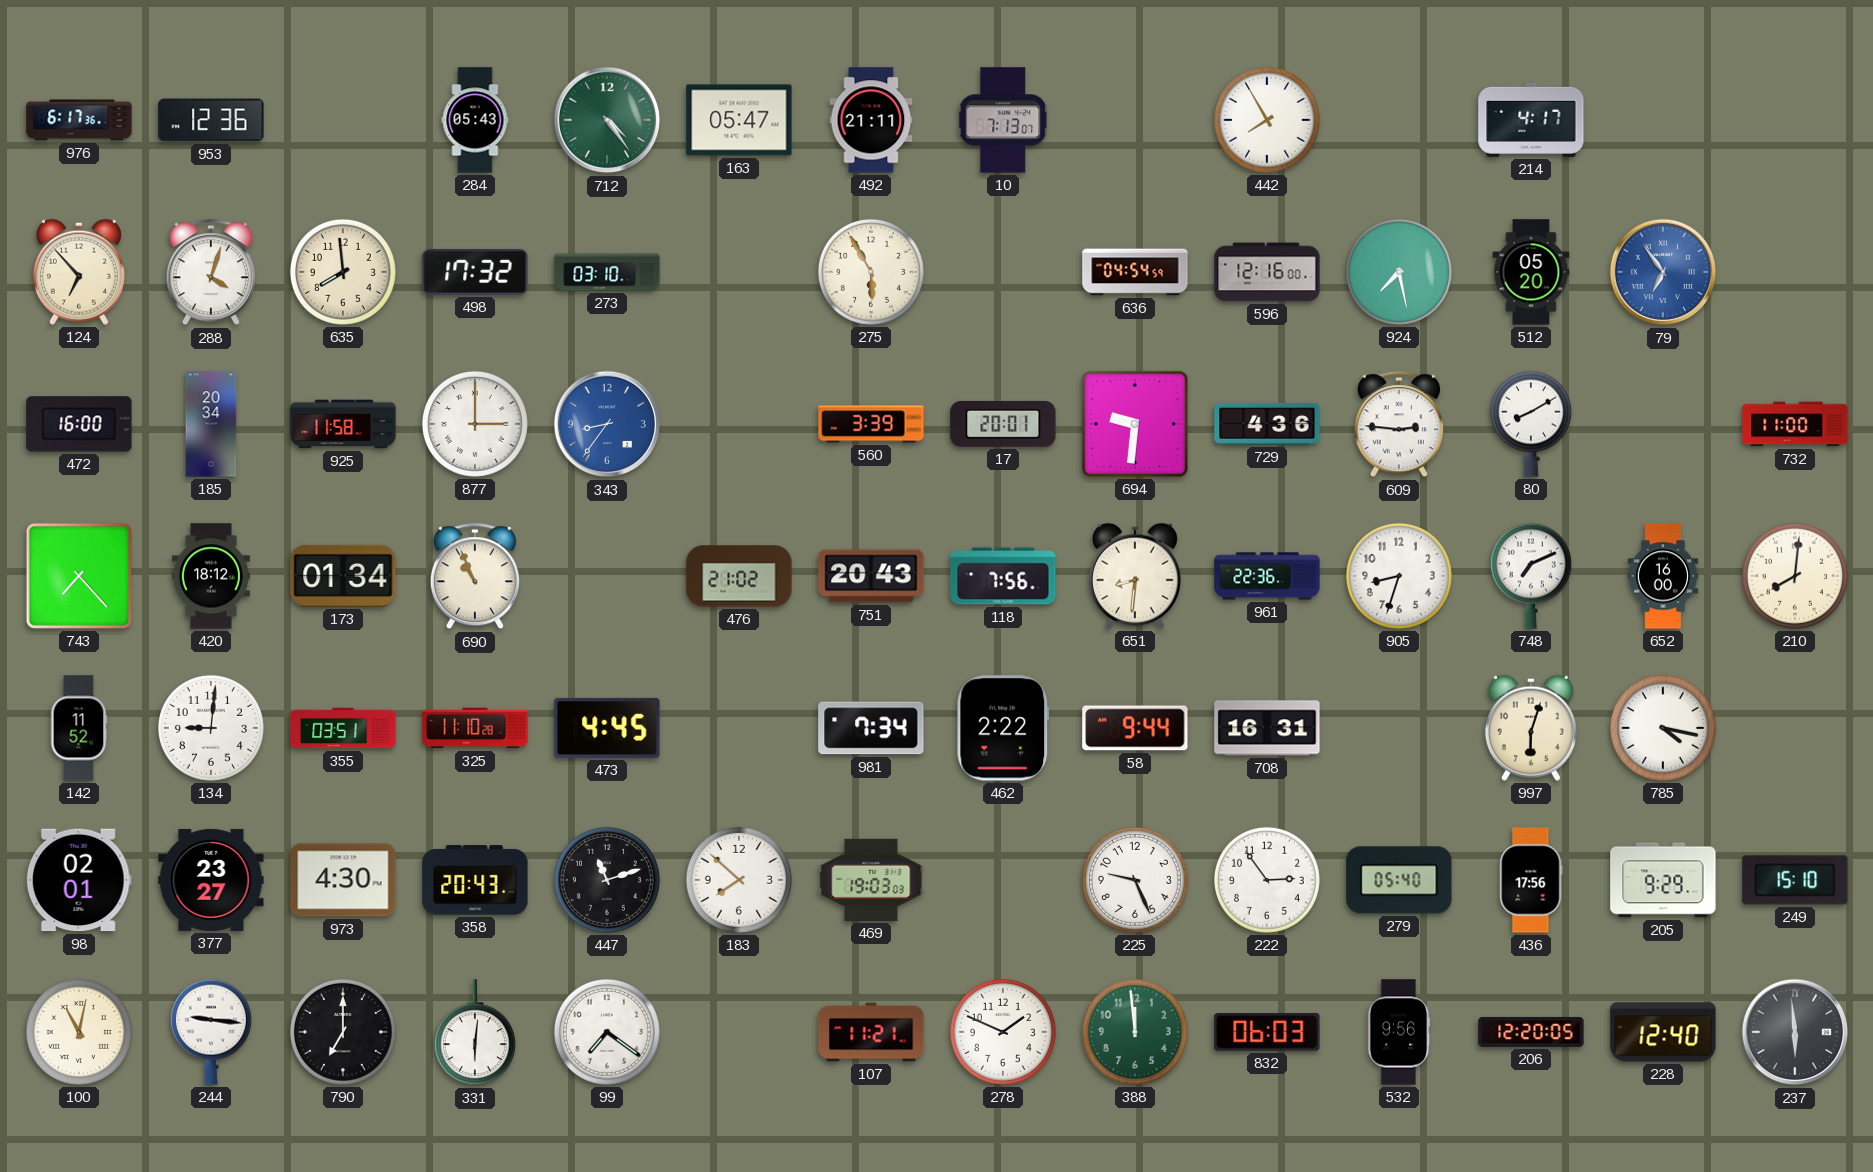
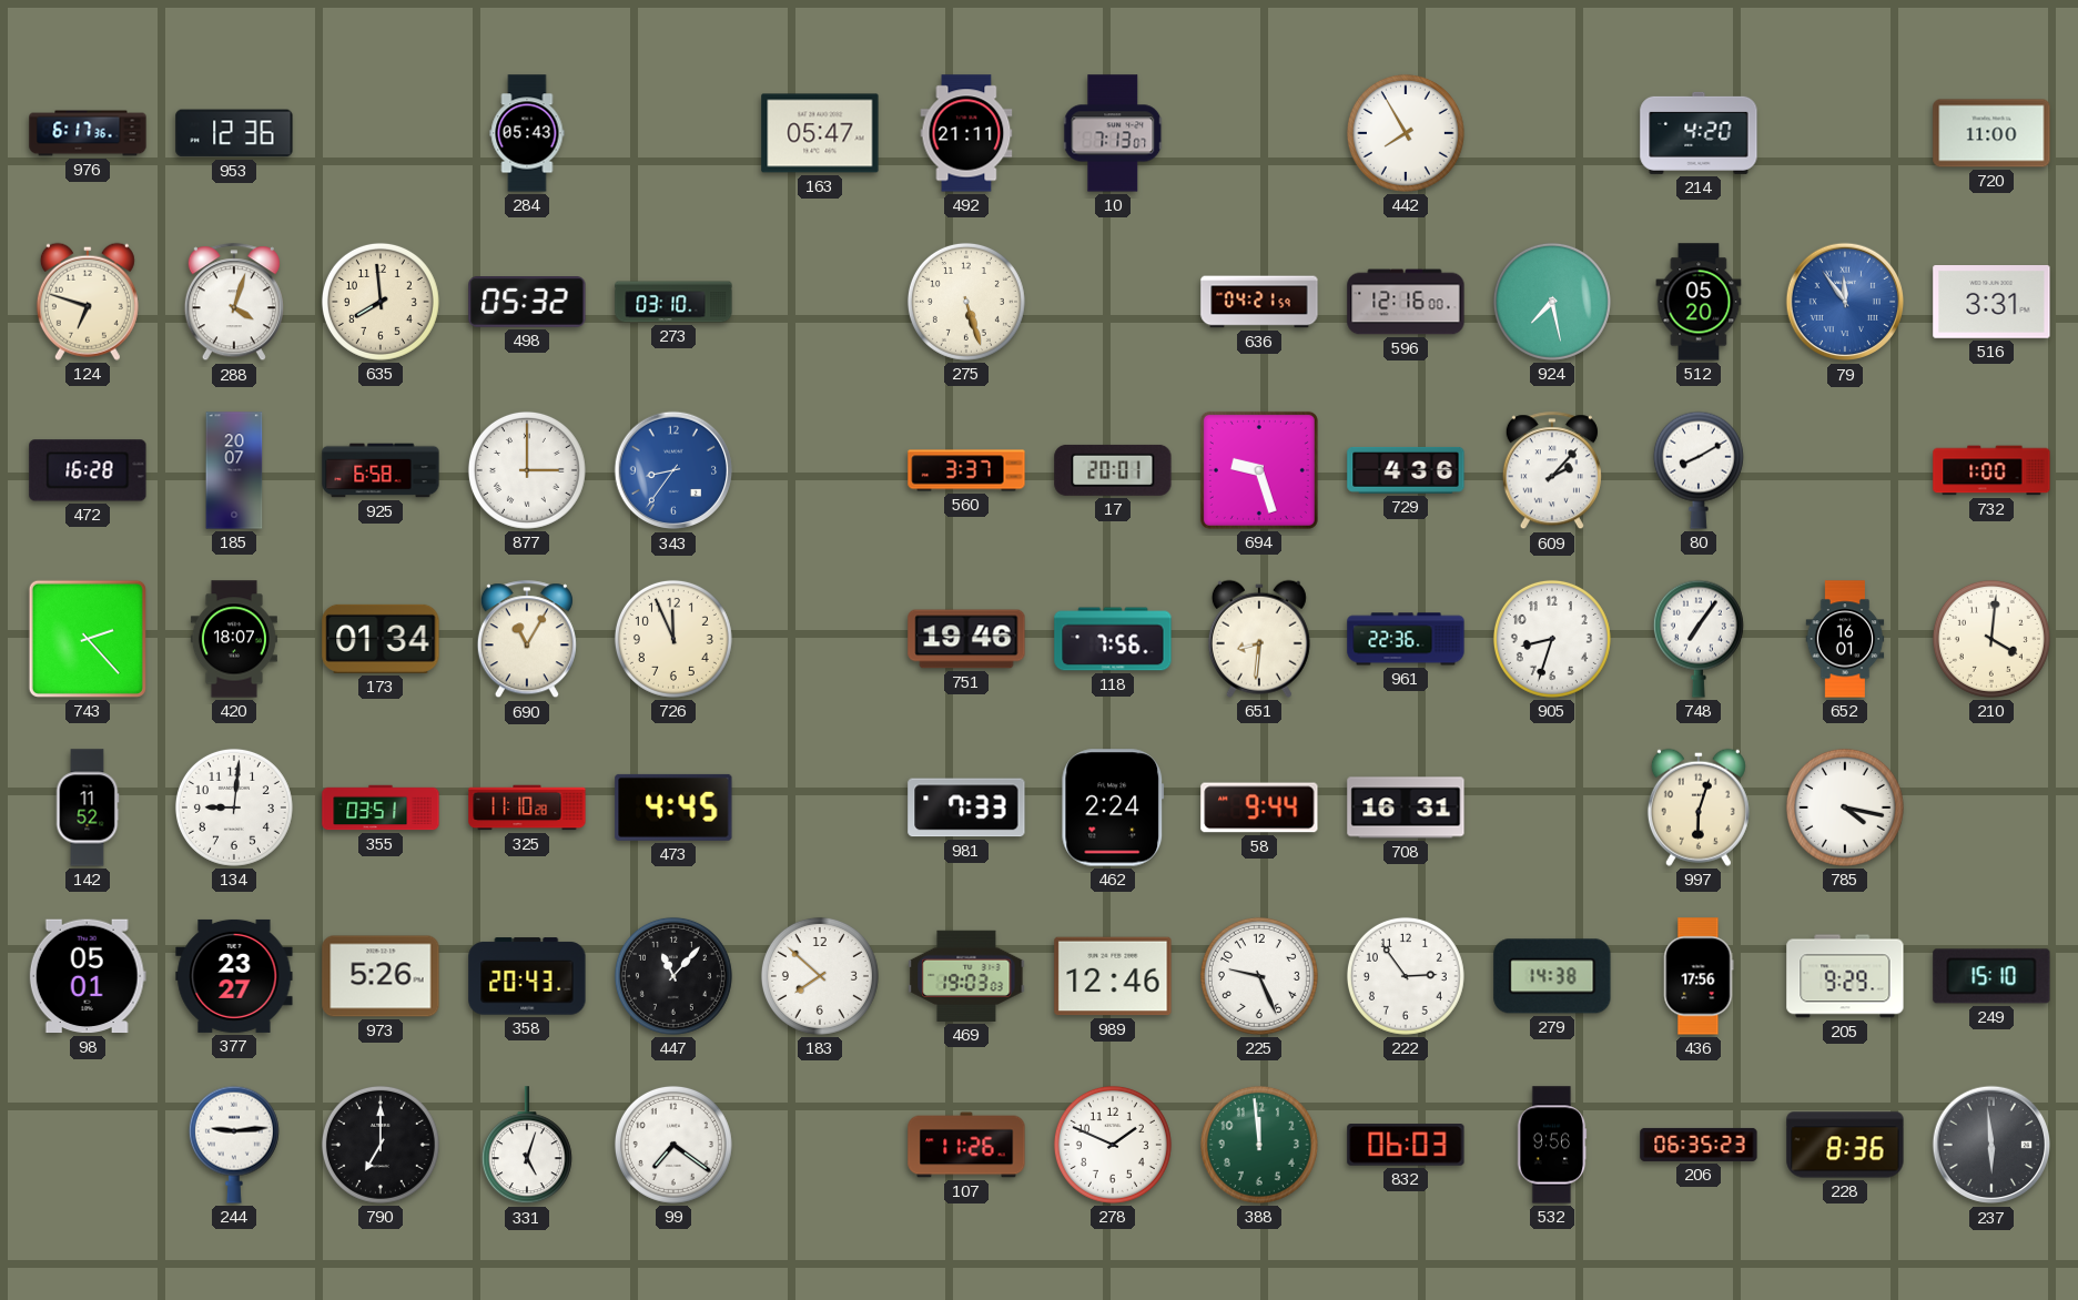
712: 4:24 -> none (607, 120)
214: 4:17 -> 4:20 (1699, 133)
720: none -> 11:00 (1991, 133)
124: 6:53 -> 6:48 (88, 302)
498: 17:32 -> 05:32 (527, 303)
275: 5:55 -> 5:27 (966, 302)
636: 04:54 -> 04:21 (1259, 302)
79: 6:54 -> 11:54 (1845, 302)
516: none -> 3:31 (1991, 303)
472: 16:00 -> 16:28 (88, 470)
185: 20:34 -> 20:07 (234, 470)
925: 11:58 -> 6:58 (381, 470)
560: 3:39 -> 3:37 (966, 470)
694: 9:31 -> 9:27 (1259, 470)
609: 2:46 -> 2:07 (1552, 471)
732: 11:00 -> 1:00 (1991, 470)
743: 7:23 -> 2:23 (88, 639)
420: 18:12 -> 18:07 (234, 639)
690: 10:56 -> 11:05 (527, 640)
726: none -> 11:56 (673, 639)
476: 21:02 -> none (739, 576)
751: 20:43 -> 19:46 (966, 639)
748: 7:11 -> 7:06 (1699, 639)
652: 16:00 -> 16:01 (1845, 639)
210: 8:01 -> 4:01 (1991, 639)
981: 7:34 -> 7:33 (966, 808)
462: 2:22 -> 2:24 (1113, 808)
98: 02:01 -> 05:01 (88, 976)
973: 4:30 -> 5:26 (381, 976)
447: 11:12 -> 11:07 (673, 976)
989: none -> 12:46 (1113, 976)
279: 05:40 -> 14:38 (1552, 976)
100: 11:02 -> none (79, 1032)
244: 9:16 -> 9:14 (234, 1145)
331: 6:01 -> 5:03 (527, 1146)
107: 11:21 -> 11:26 (966, 1145)
206: 12:20 -> 06:35 (1699, 1145)
228: 12:40 -> 8:36 (1845, 1145)
